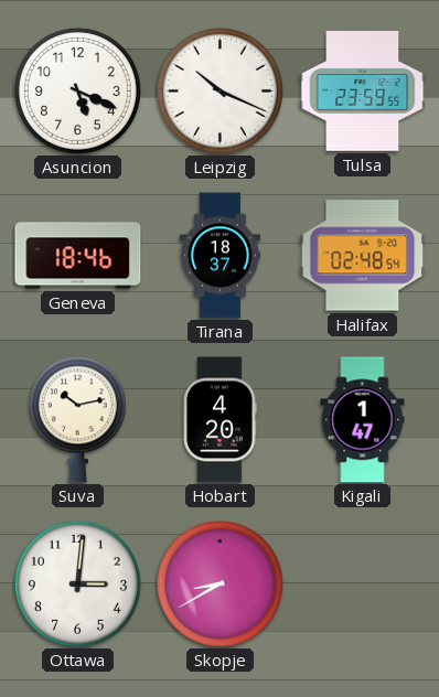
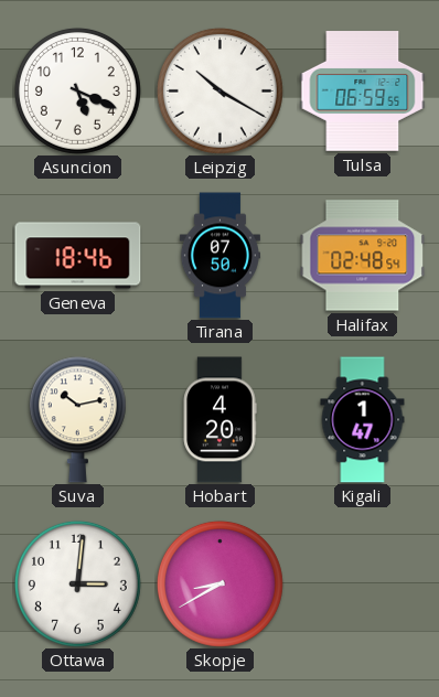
Leipzig: 10:19 -> 10:20 (219, 90)
Tulsa: 23:59 -> 06:59 (363, 92)
Tirana: 18:37 -> 07:50 (219, 256)
